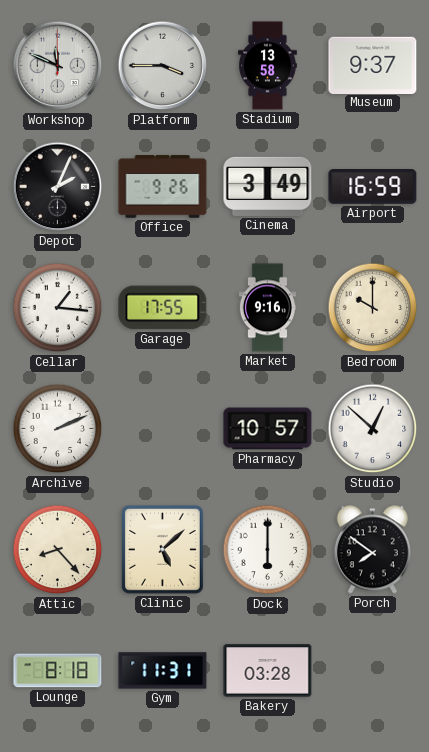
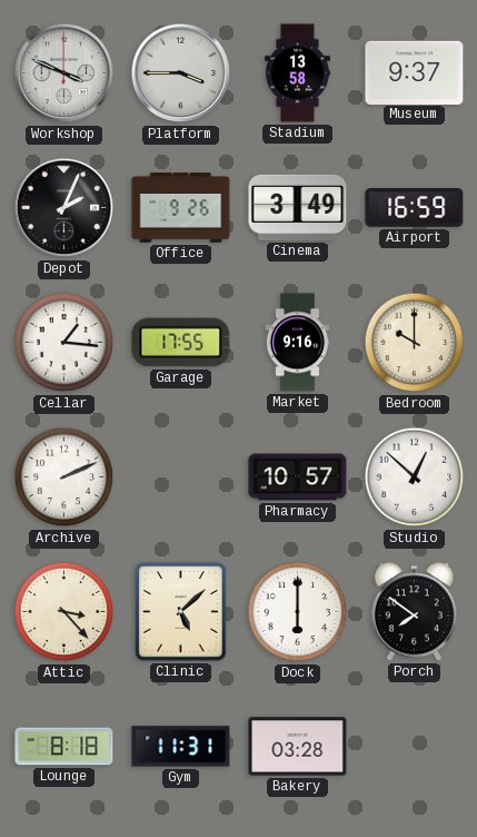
Workshop: 11:49 -> 3:49 (64, 73)
Attic: 8:23 -> 3:23 (64, 612)
